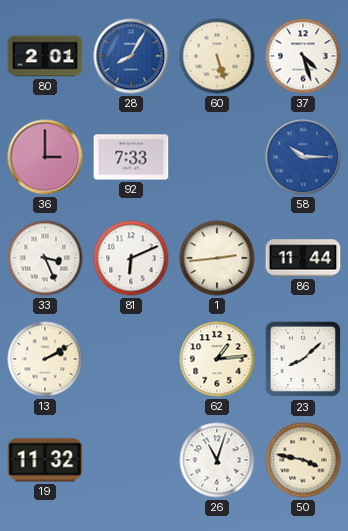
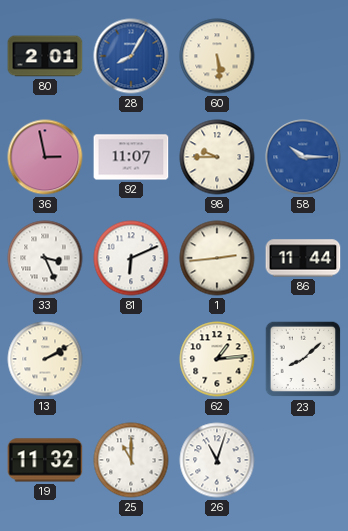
60: 5:27 -> 5:29 (217, 56)
37: 4:27 -> none (303, 56)
36: 3:00 -> 2:58 (45, 157)
92: 7:33 -> 11:07 (131, 157)
98: none -> 9:45 (217, 157)
25: none -> 11:00 (131, 460)
50: 3:47 -> none (303, 460)
